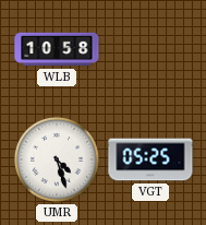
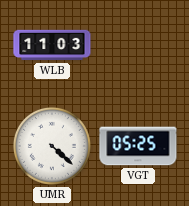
WLB: 10:58 -> 11:03 (52, 45)
UMR: 4:27 -> 4:22 (52, 146)
